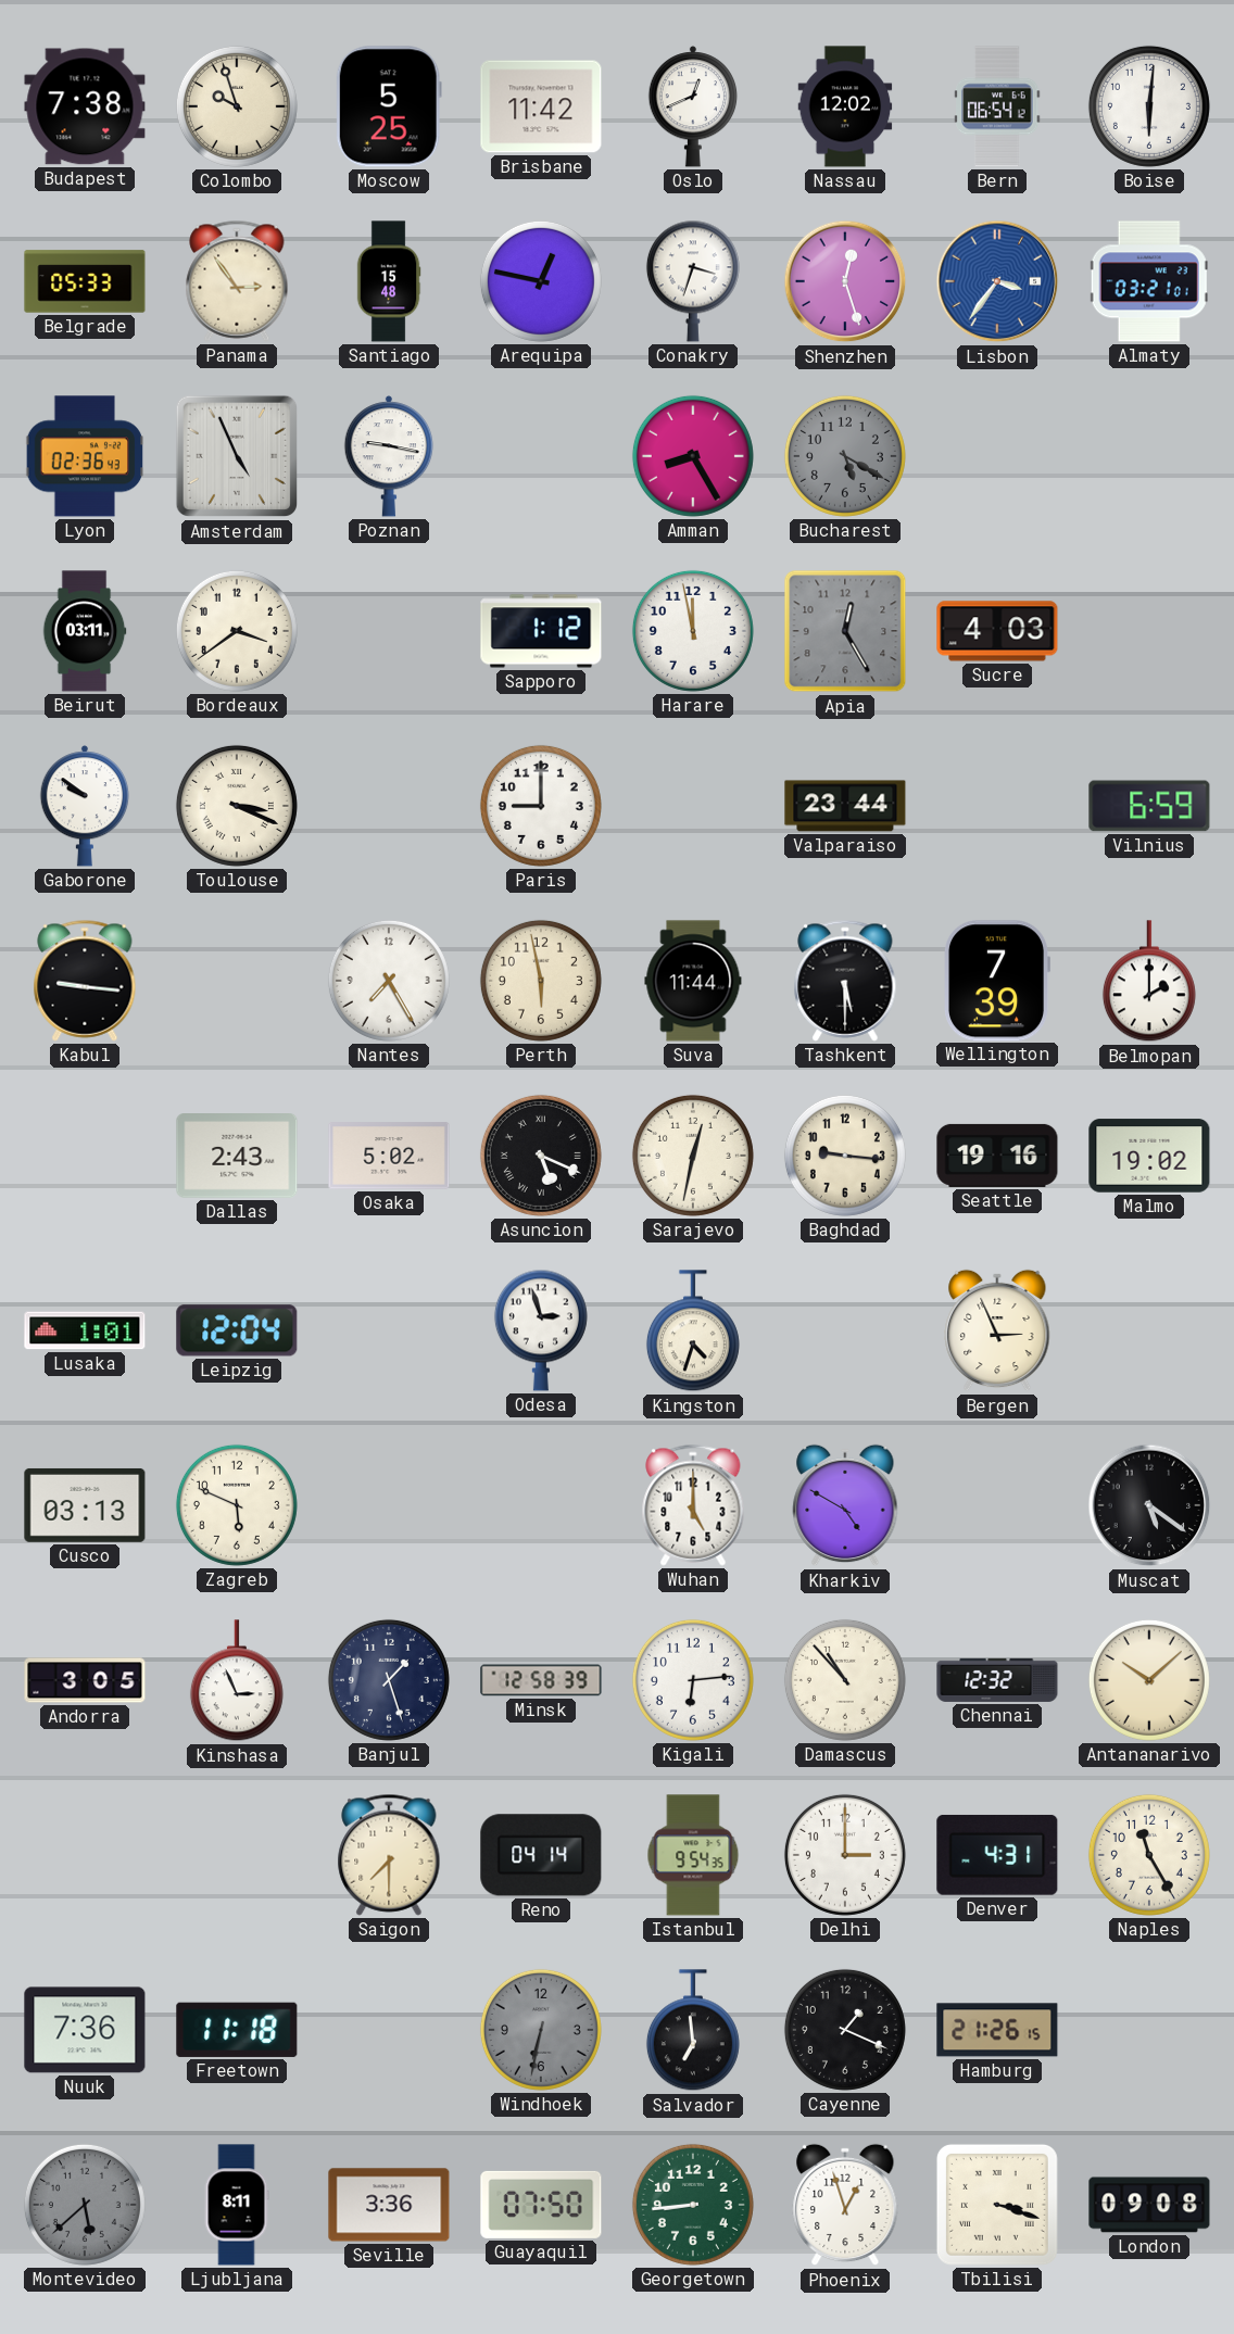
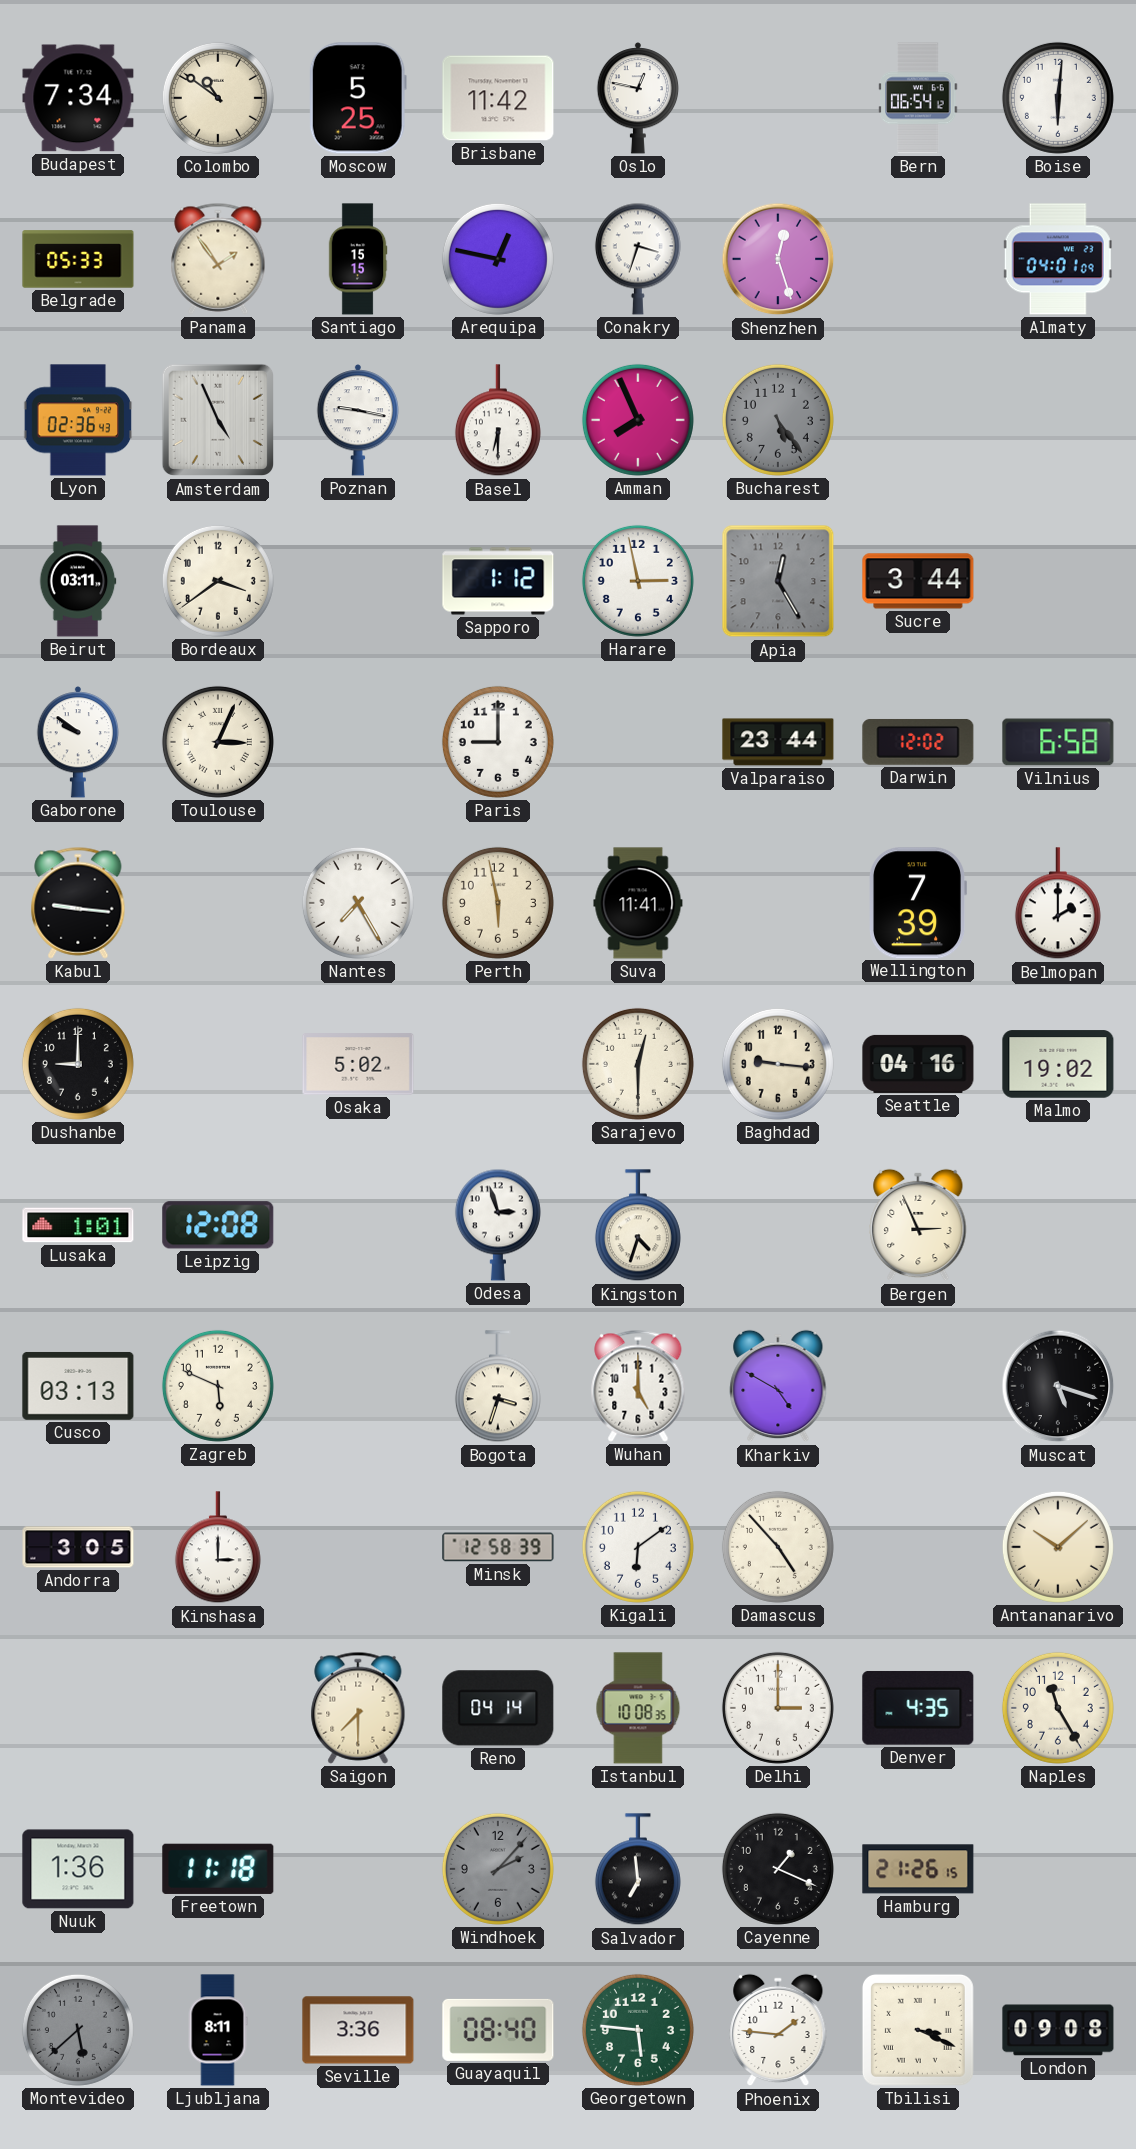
Budapest: 7:38 -> 7:34 (78, 98)
Colombo: 9:57 -> 10:51 (218, 98)
Oslo: 12:41 -> 12:47 (638, 98)
Nassau: 12:02 -> none (845, 106)
Panama: 2:54 -> 1:54 (218, 259)
Santiago: 15:48 -> 15:15 (358, 259)
Lisbon: 3:36 -> none (997, 281)
Almaty: 03:21 -> 04:01 (1058, 259)
Basel: none -> 6:30 (498, 421)
Amman: 8:25 -> 7:56 (638, 420)
Bucharest: 5:20 -> 5:24 (778, 420)
Harare: 11:58 -> 2:58 (638, 581)
Sucre: 4:03 -> 3:44 (918, 581)
Toulouse: 3:19 -> 3:04 (218, 742)
Darwin: none -> 12:02 (918, 742)
Vilnius: 6:59 -> 6:58 (1058, 742)
Suva: 11:44 -> 11:41 (638, 903)
Tashkent: 5:30 -> none (845, 981)
Dushanbe: none -> 9:00 (78, 1064)
Dallas: 2:43 -> none (237, 1157)
Asuncion: 5:19 -> none (541, 1156)
Sarajevo: 12:32 -> 12:30 (638, 1064)
Seattle: 19:16 -> 04:16 (918, 1064)
Leipzig: 12:04 -> 12:08 (218, 1225)
Bogota: none -> 3:33 (498, 1387)
Muscat: 5:21 -> 5:18 (1058, 1386)
Kinshasa: 2:56 -> 3:00 (218, 1548)
Banjul: 1:27 -> none (389, 1680)
Kigali: 6:14 -> 6:09 (638, 1547)
Damascus: 10:53 -> 4:53 (778, 1547)
Chennai: 12:32 -> none (997, 1680)
Istanbul: 9:54 -> 10:08 (638, 1708)
Denver: 4:31 -> 4:35 (918, 1708)
Nuuk: 7:36 -> 1:36 (78, 1869)
Windhoek: 6:32 -> 2:07 (498, 1869)
Guayaquil: 07:50 -> 08:40 (498, 2030)
Georgetown: 8:44 -> 5:46 (638, 2030)
Phoenix: 12:57 -> 1:46 (778, 2030)
Tbilisi: 3:18 -> 3:19 (918, 2030)
